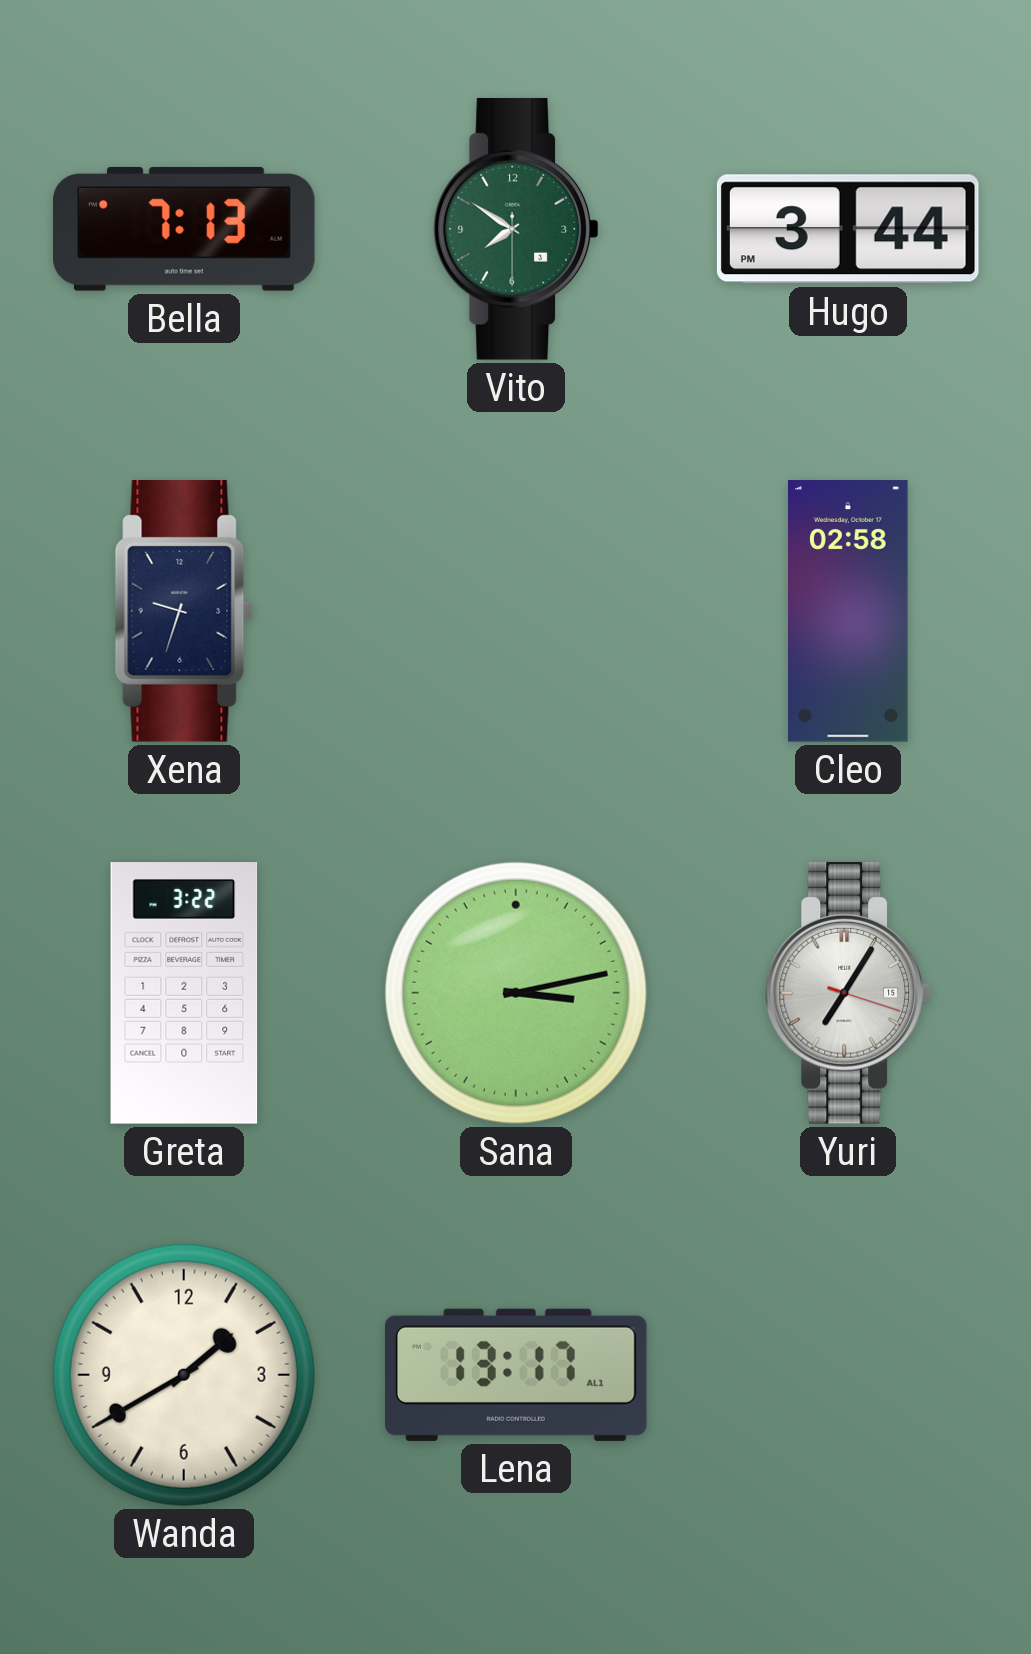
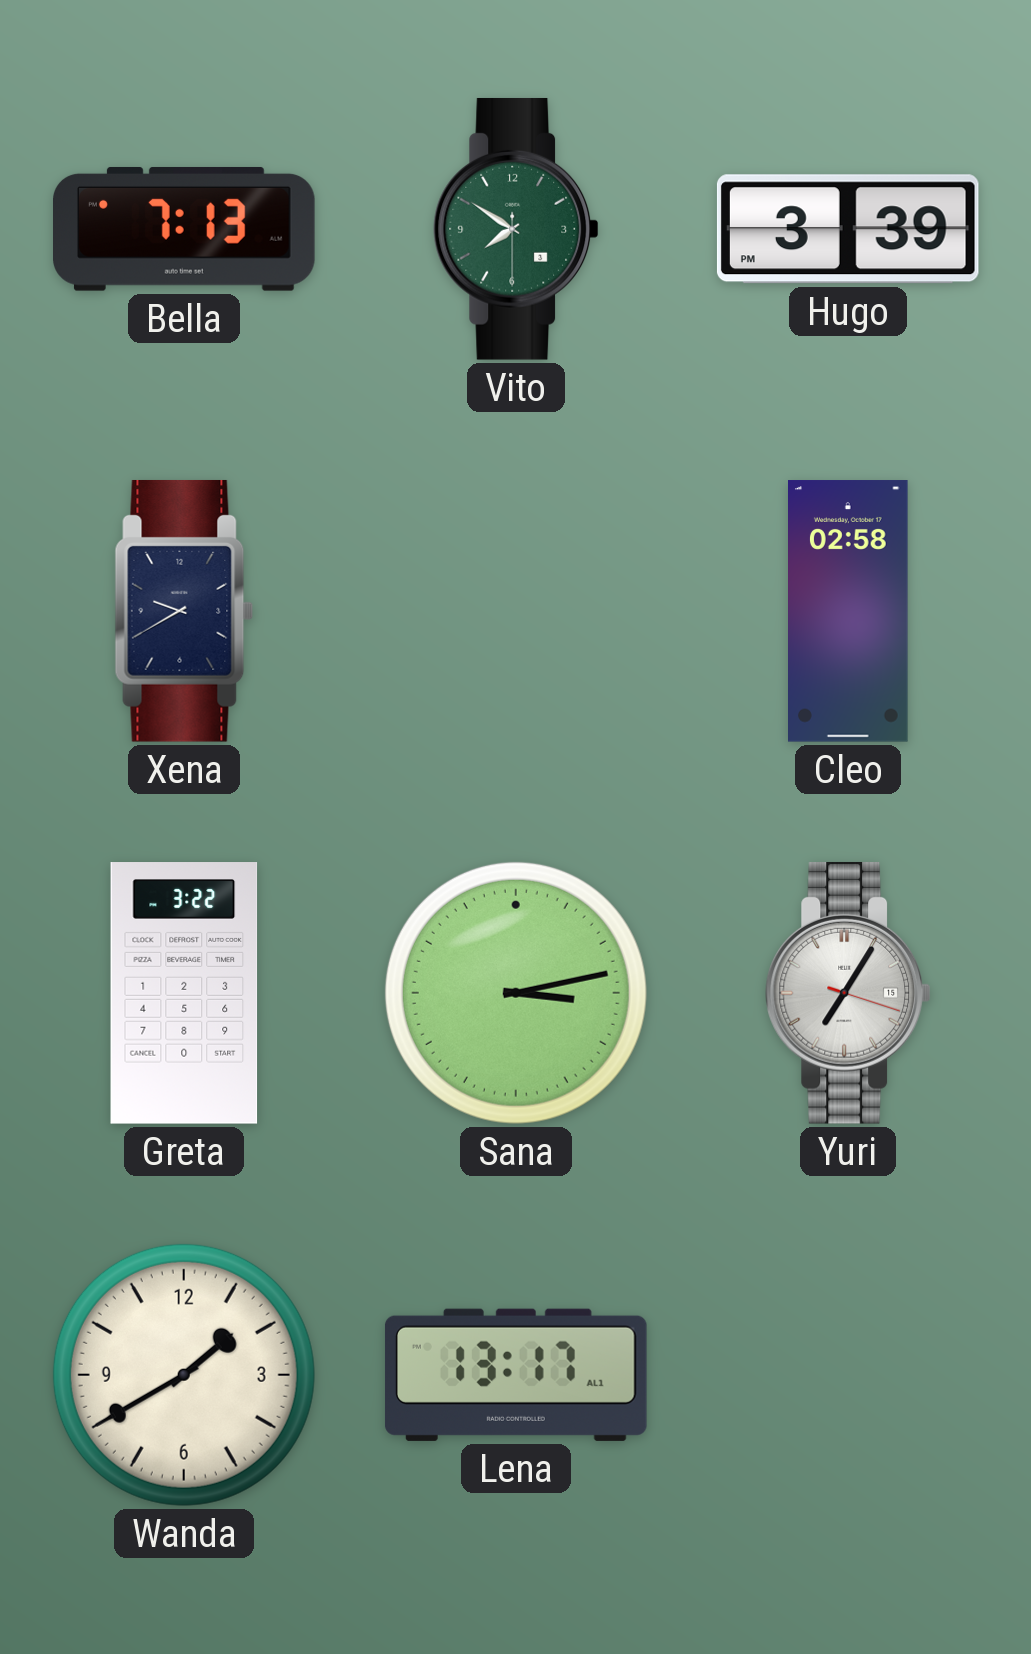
Hugo: 3:44 -> 3:39 (848, 229)
Xena: 9:33 -> 9:40 (184, 611)
